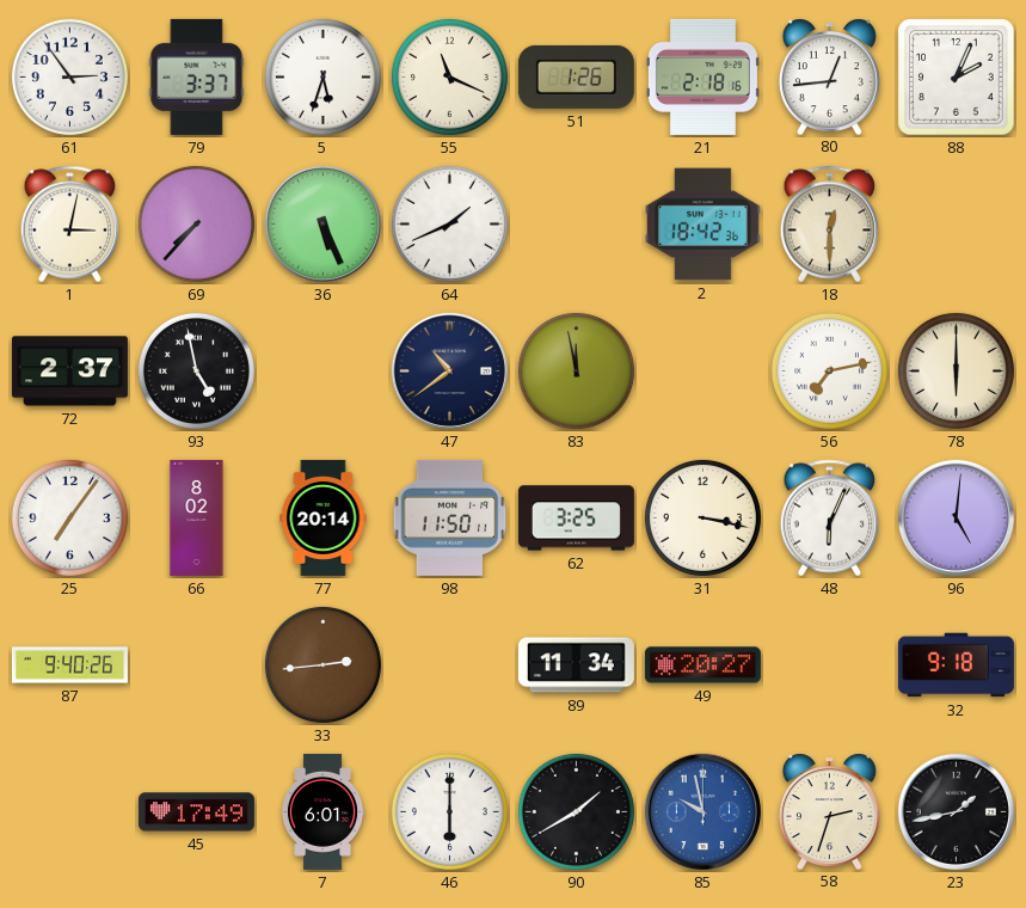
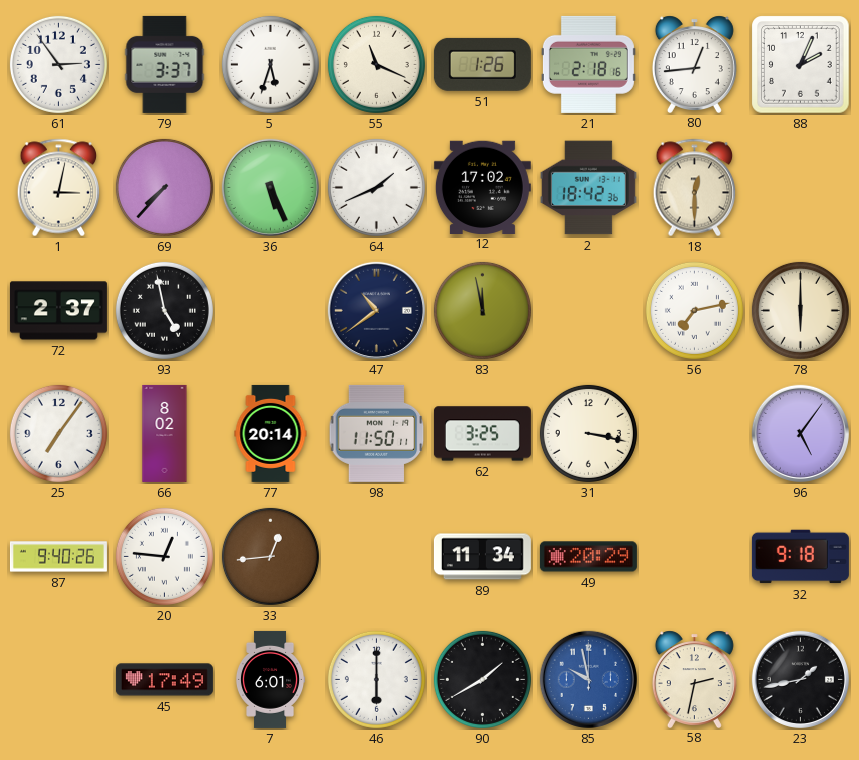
12: none -> 17:02 (482, 187)
48: 6:04 -> none (830, 519)
96: 5:01 -> 5:06 (800, 433)
20: none -> 12:46 (164, 556)
33: 2:44 -> 12:44 (270, 556)
49: 20:27 -> 20:29 (588, 557)
58: 2:33 -> 2:32 (694, 679)
